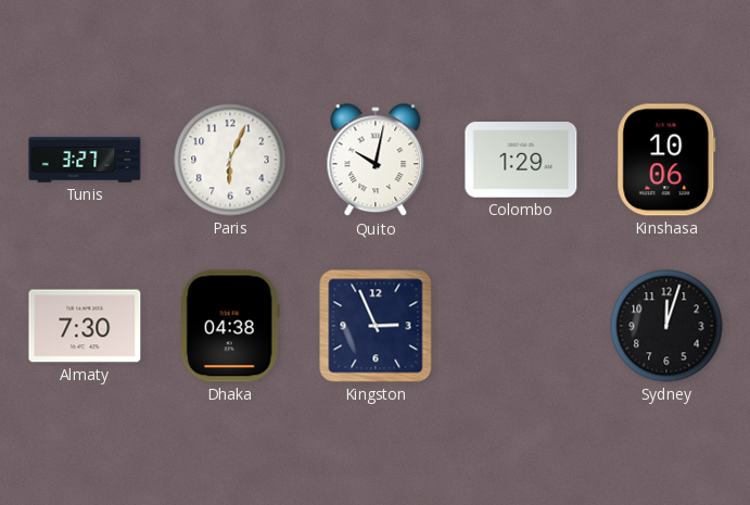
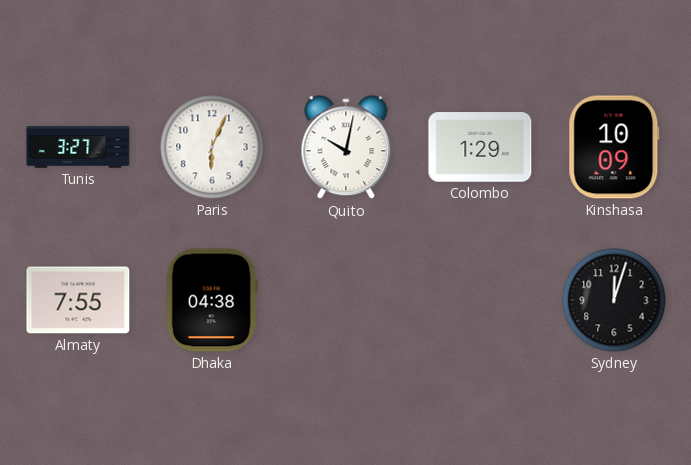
Kinshasa: 10:06 -> 10:09 (614, 147)
Almaty: 7:30 -> 7:55 (78, 300)
Kingston: 2:56 -> none (376, 326)
